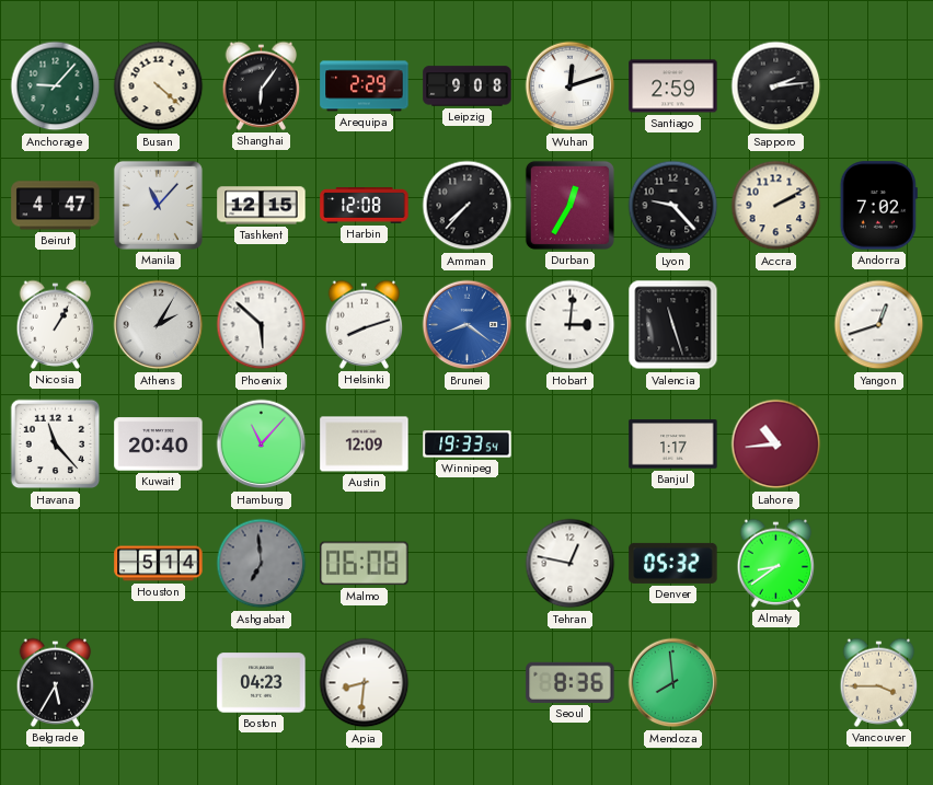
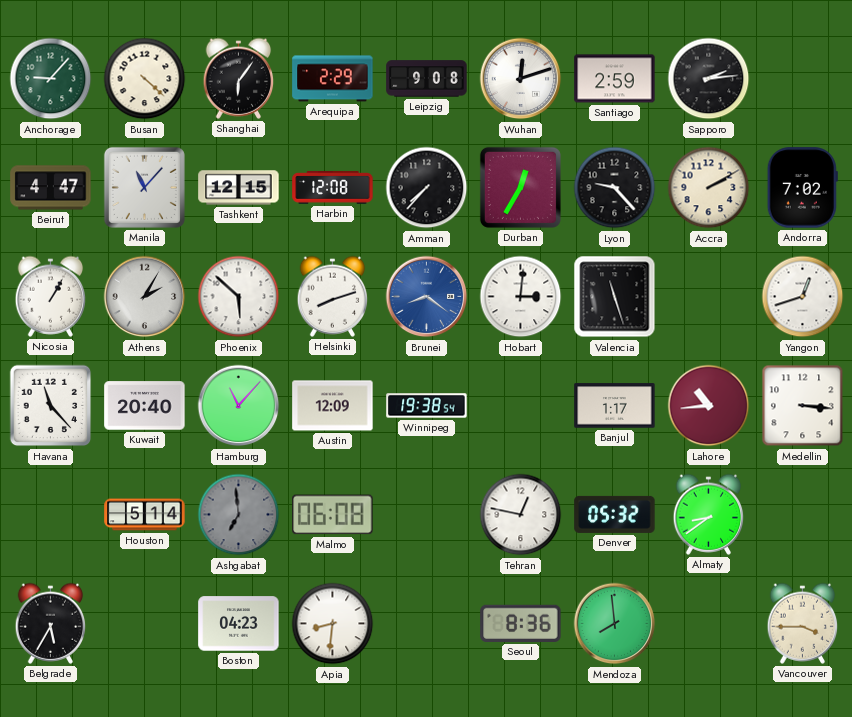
Winnipeg: 19:33 -> 19:38 (427, 406)
Medellin: none -> 3:16 (803, 406)
